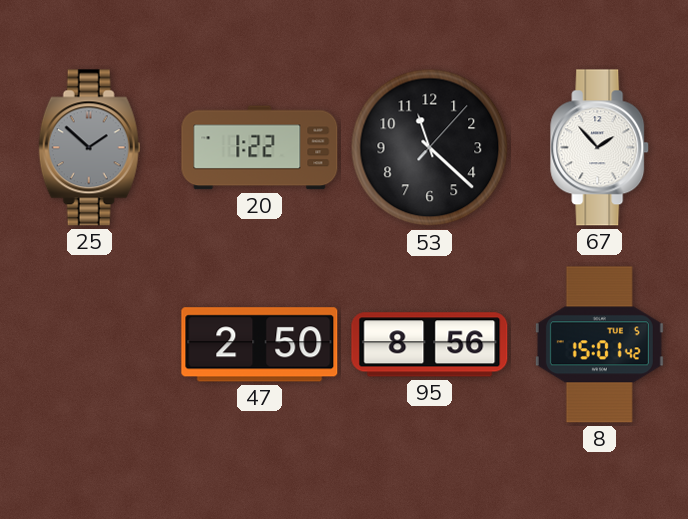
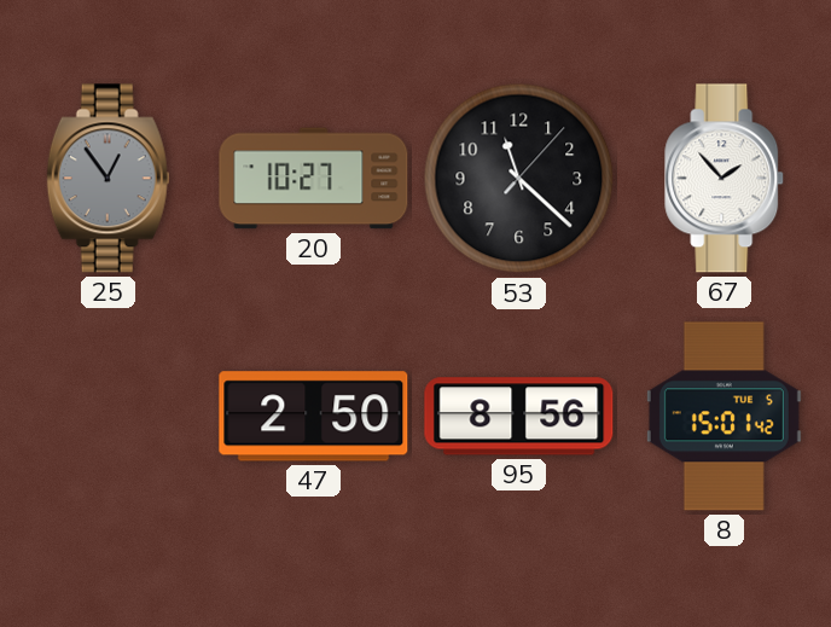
25: 1:52 -> 12:54 (109, 179)
20: 1:22 -> 10:27 (314, 179)
